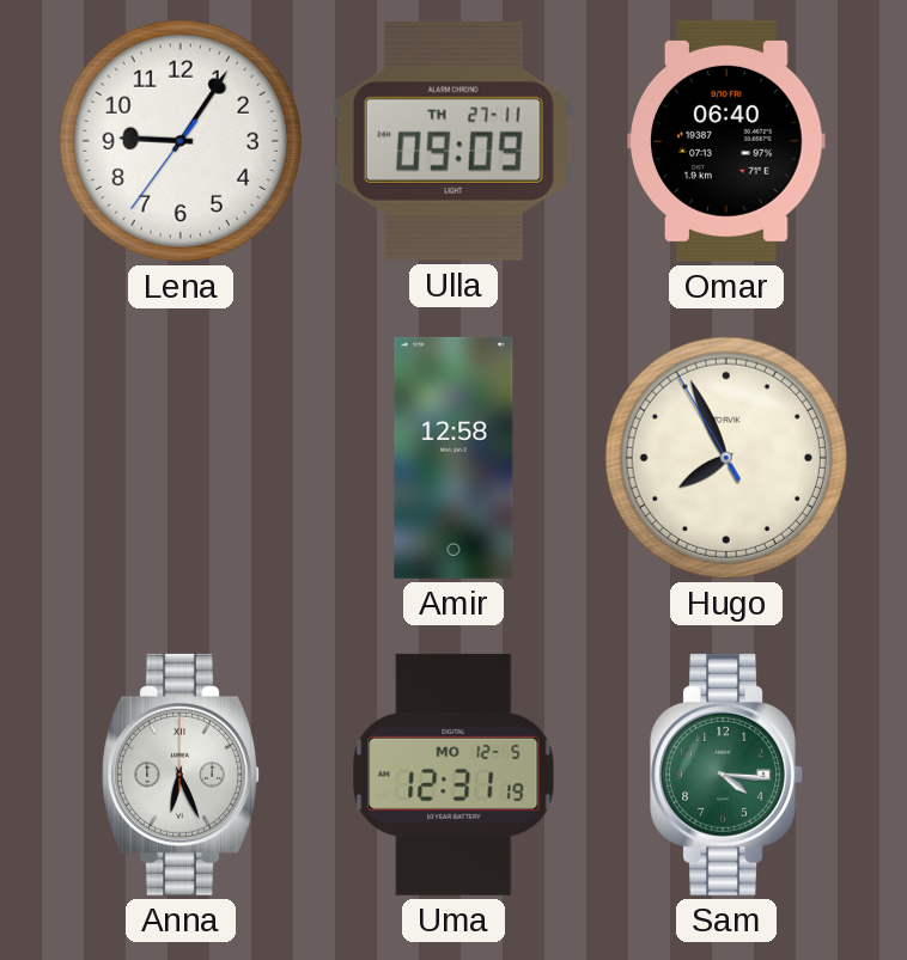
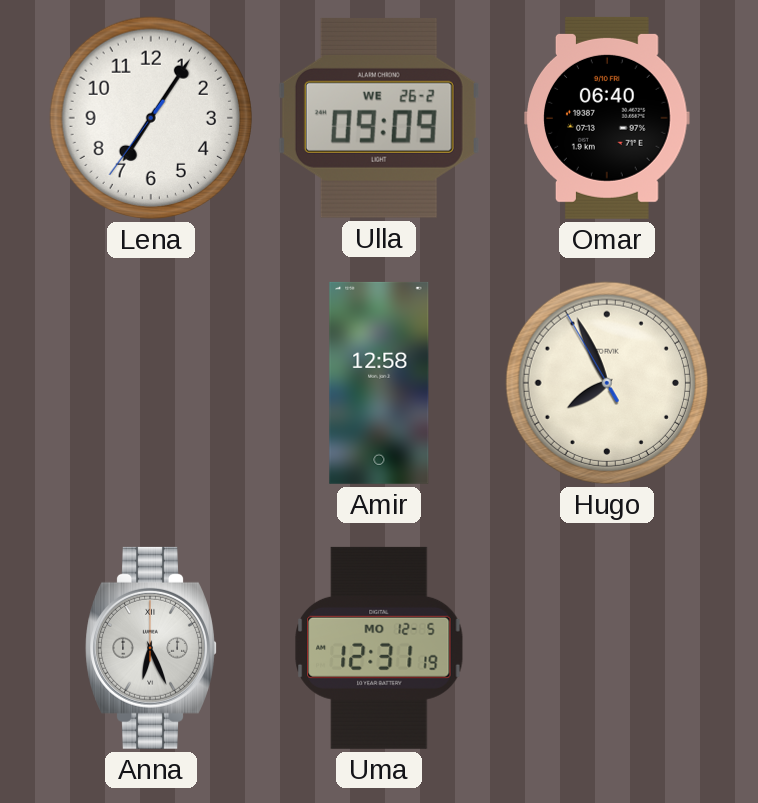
Lena: 9:05 -> 7:05 (151, 118)
Ulla date: TH 27-11 -> WE 26-2 (379, 118)
Sam: 4:16 -> none (726, 775)
